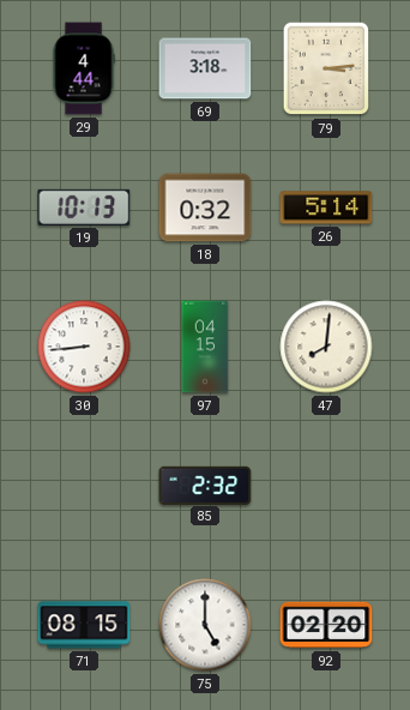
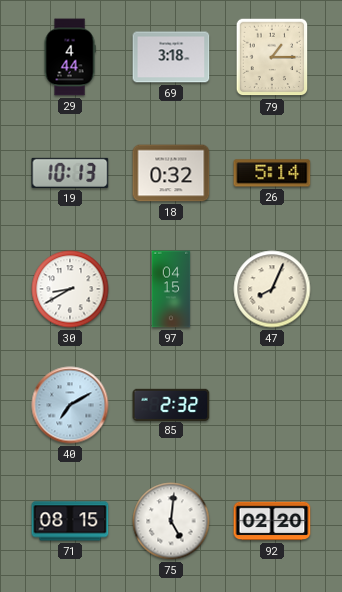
79: 3:14 -> 1:15 (272, 57)
30: 8:44 -> 8:40 (70, 289)
47: 8:01 -> 8:04 (272, 289)
40: none -> 7:10 (70, 405)
75: 5:00 -> 5:01 (171, 521)
